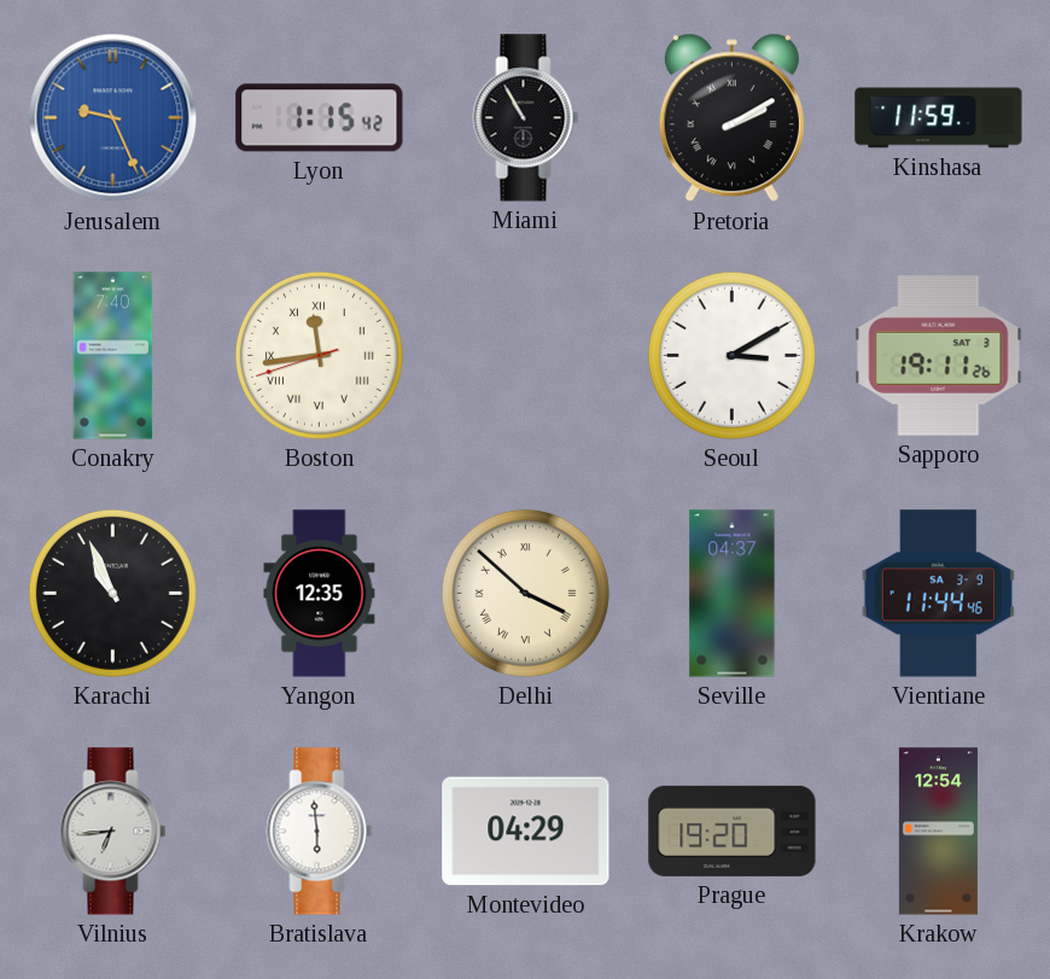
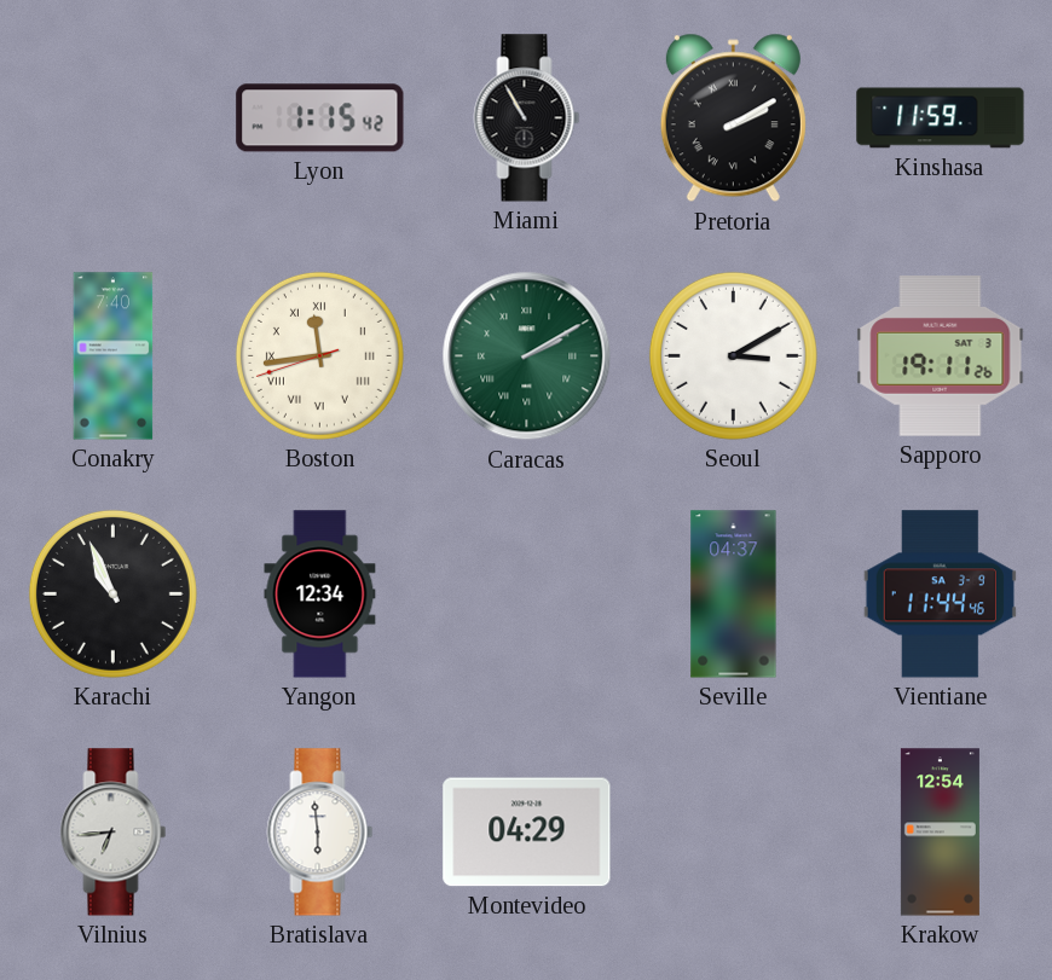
Jerusalem: 9:26 -> none (113, 118)
Caracas: none -> 2:10 (527, 356)
Yangon: 12:35 -> 12:34 (320, 595)
Delhi: 3:52 -> none (525, 593)
Prague: 19:20 -> none (733, 831)
